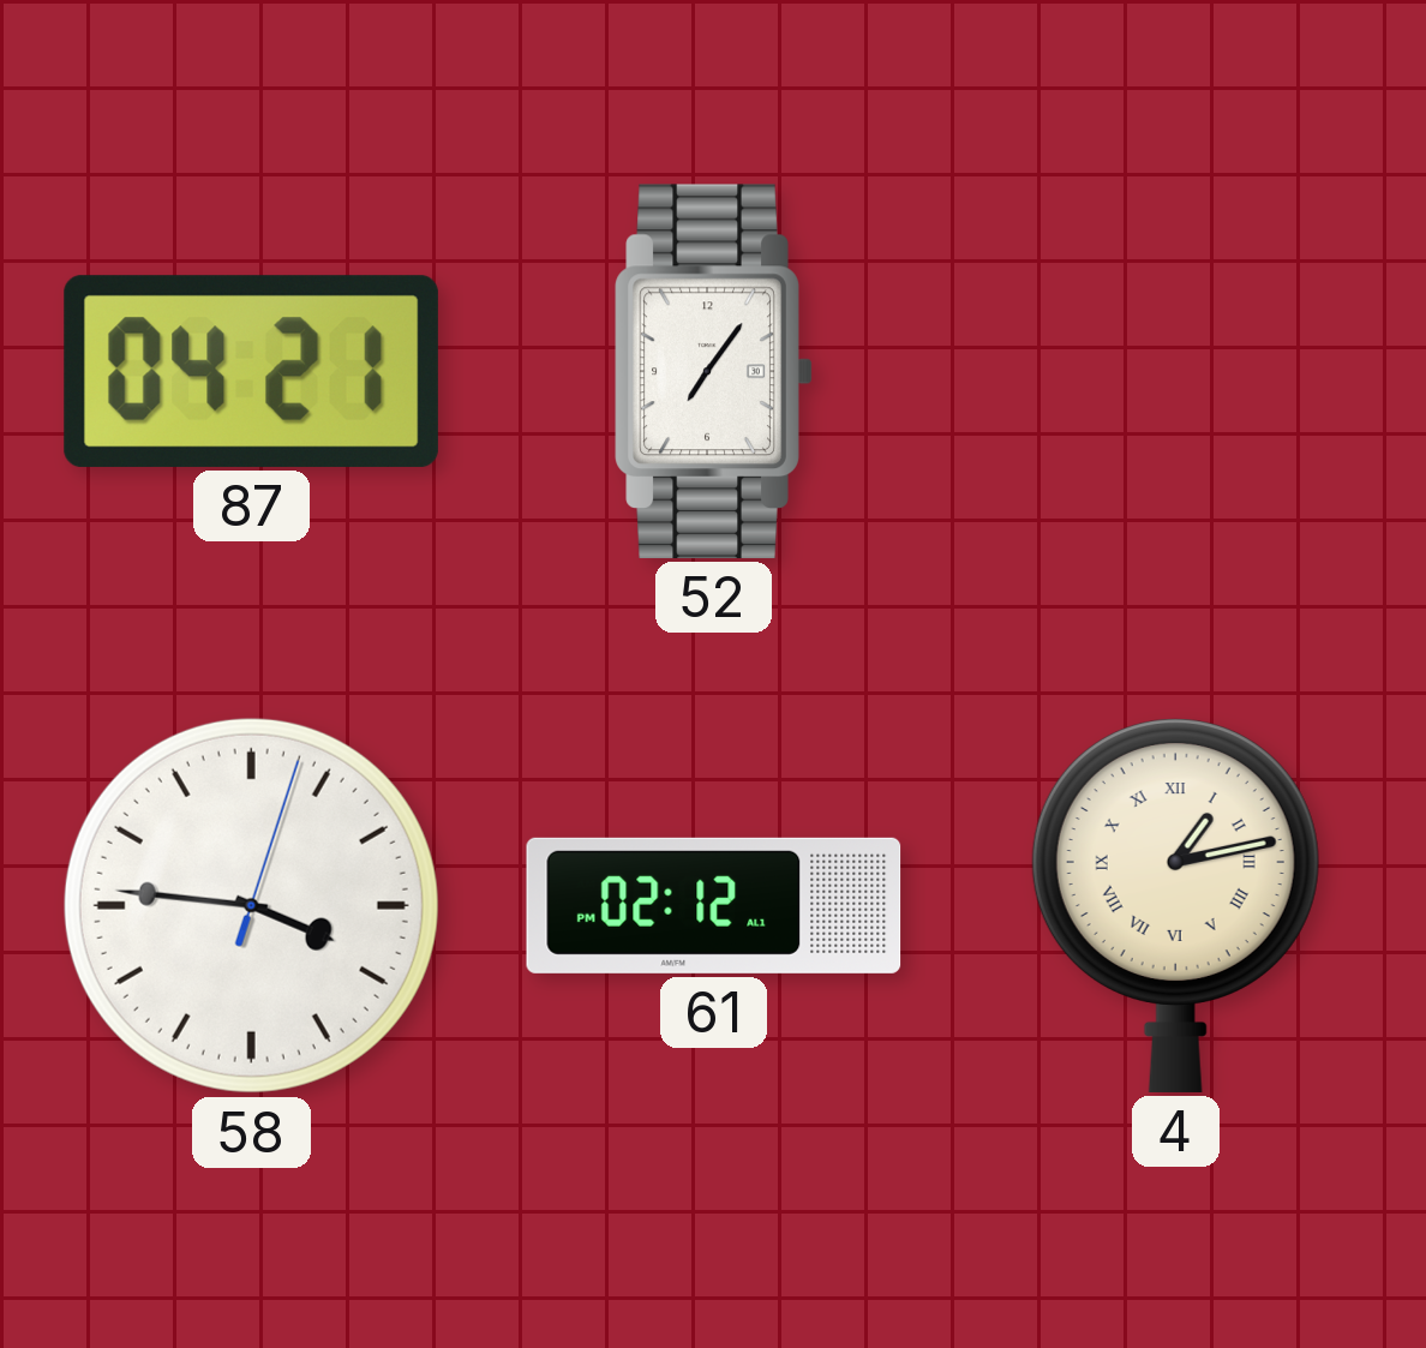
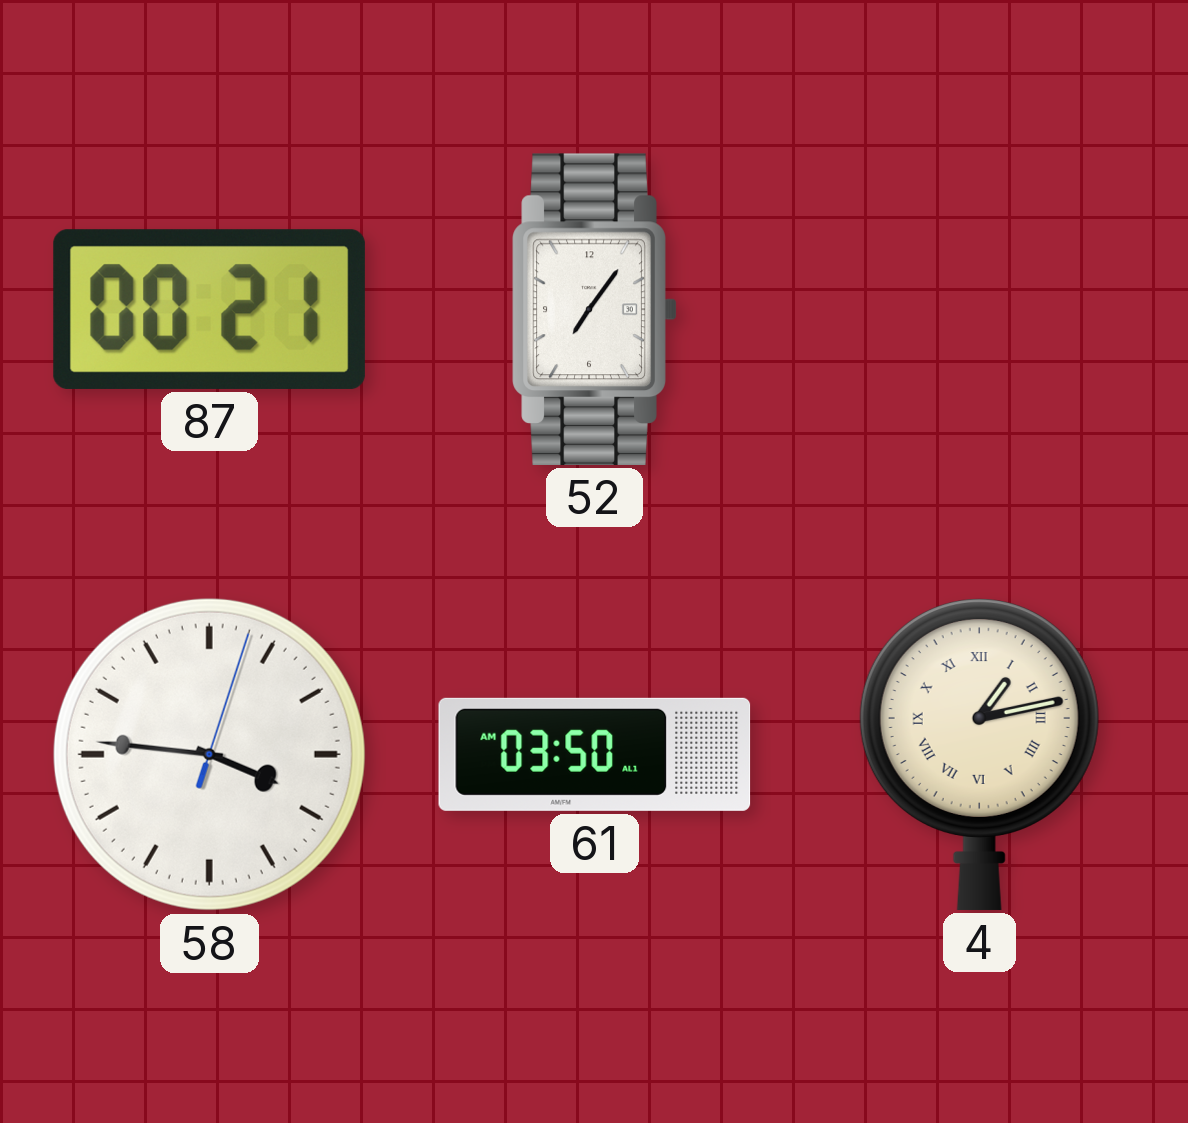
87: 04:21 -> 00:21 (209, 309)
61: 02:12 -> 03:50 (595, 754)
